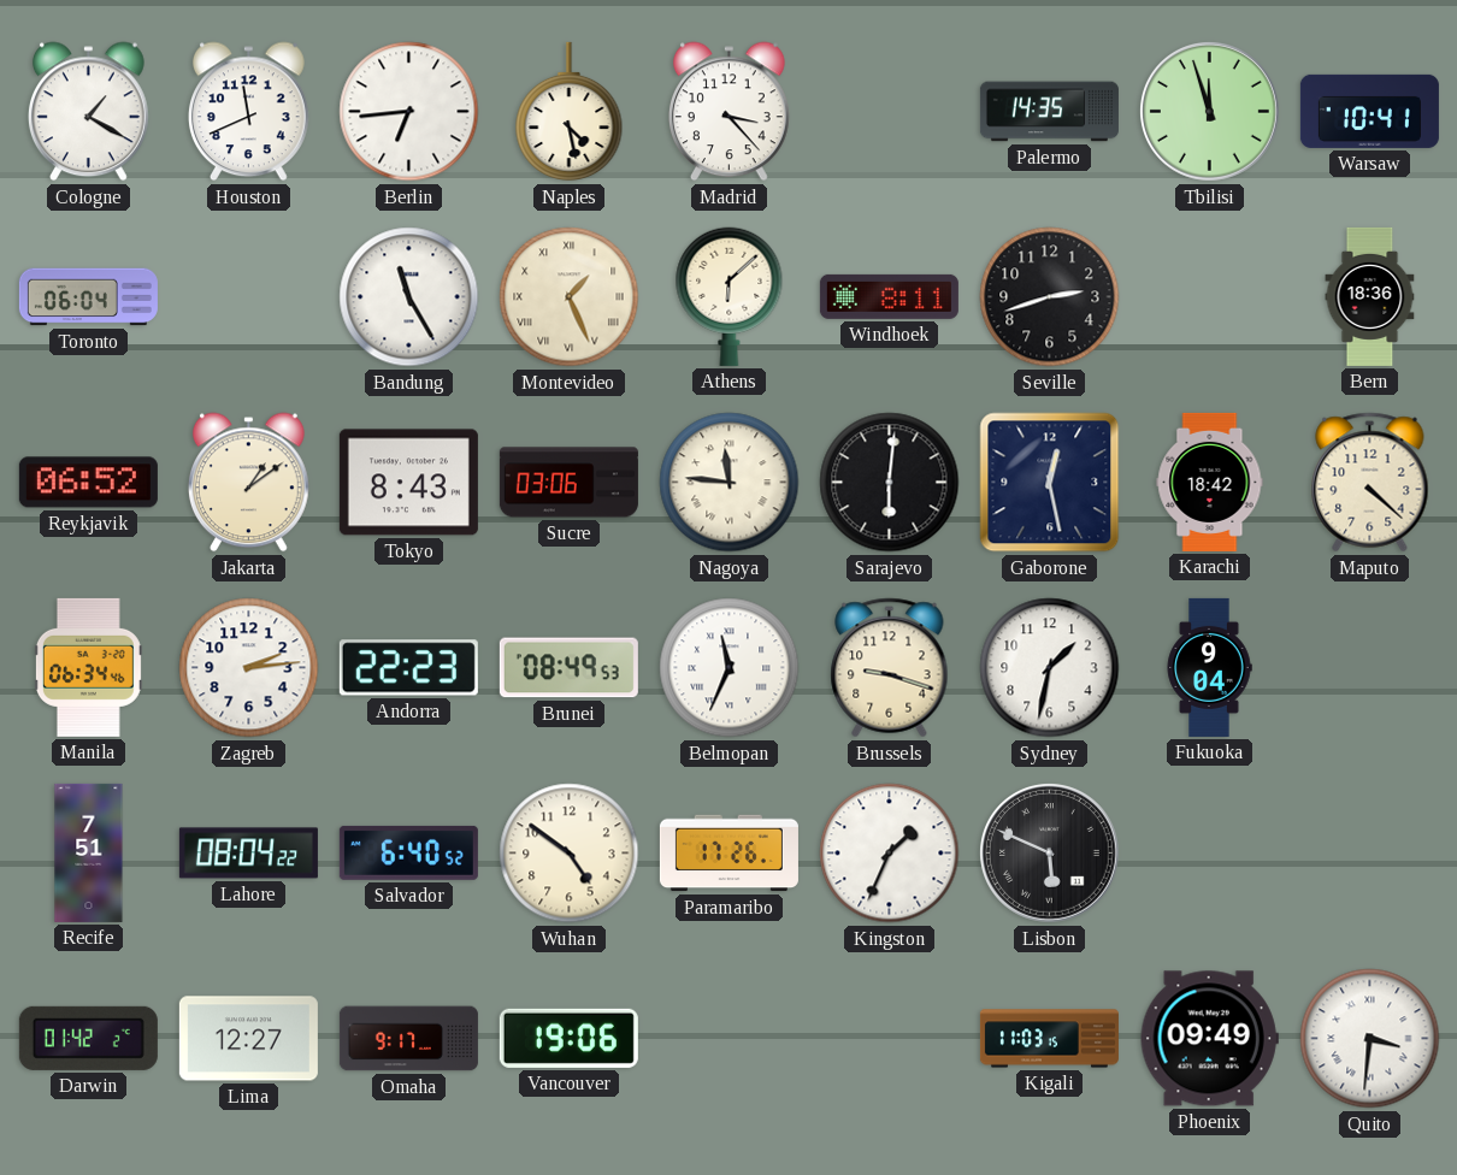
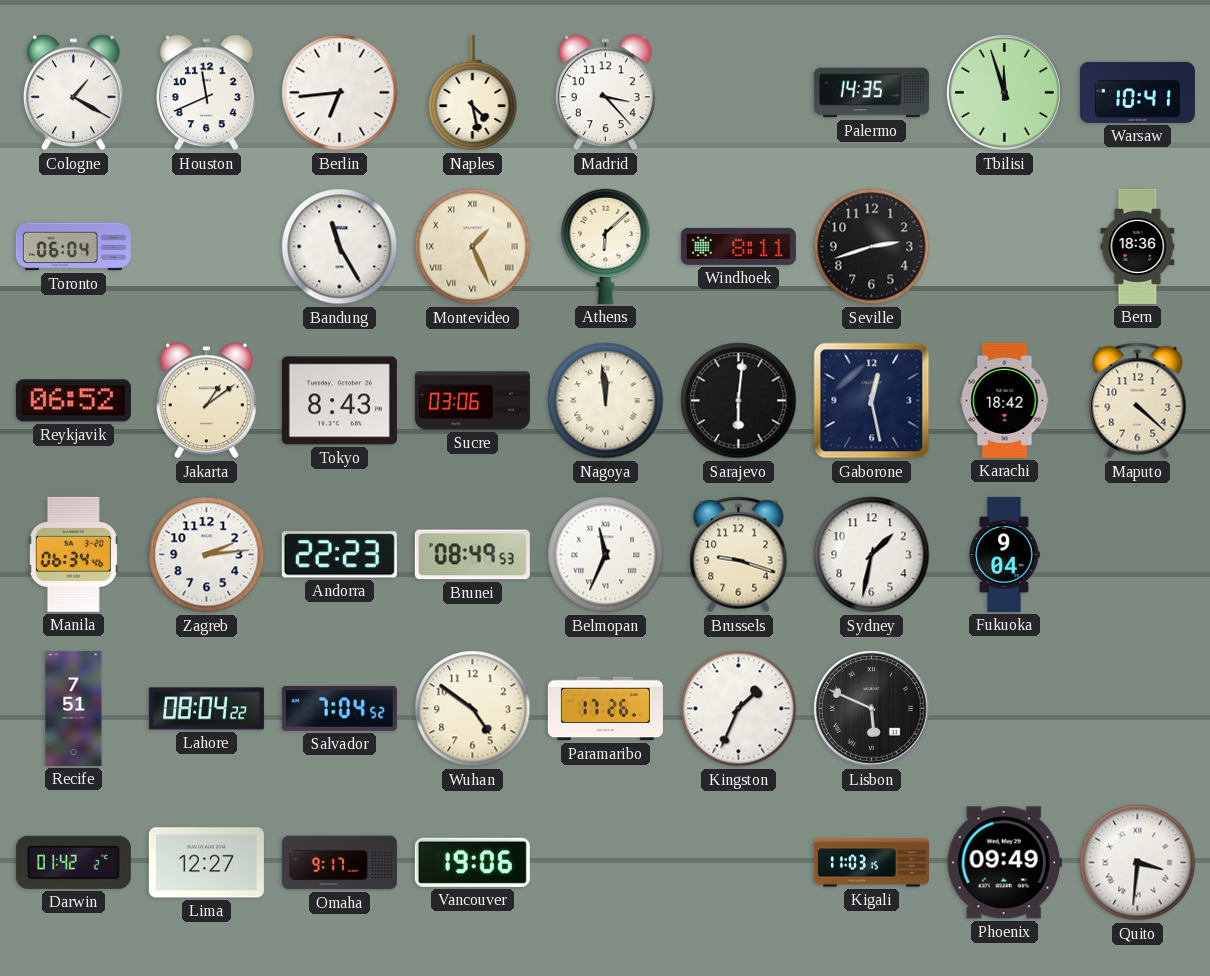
Nagoya: 11:46 -> 11:59 (606, 401)
Salvador: 6:40 -> 7:04 (339, 708)
